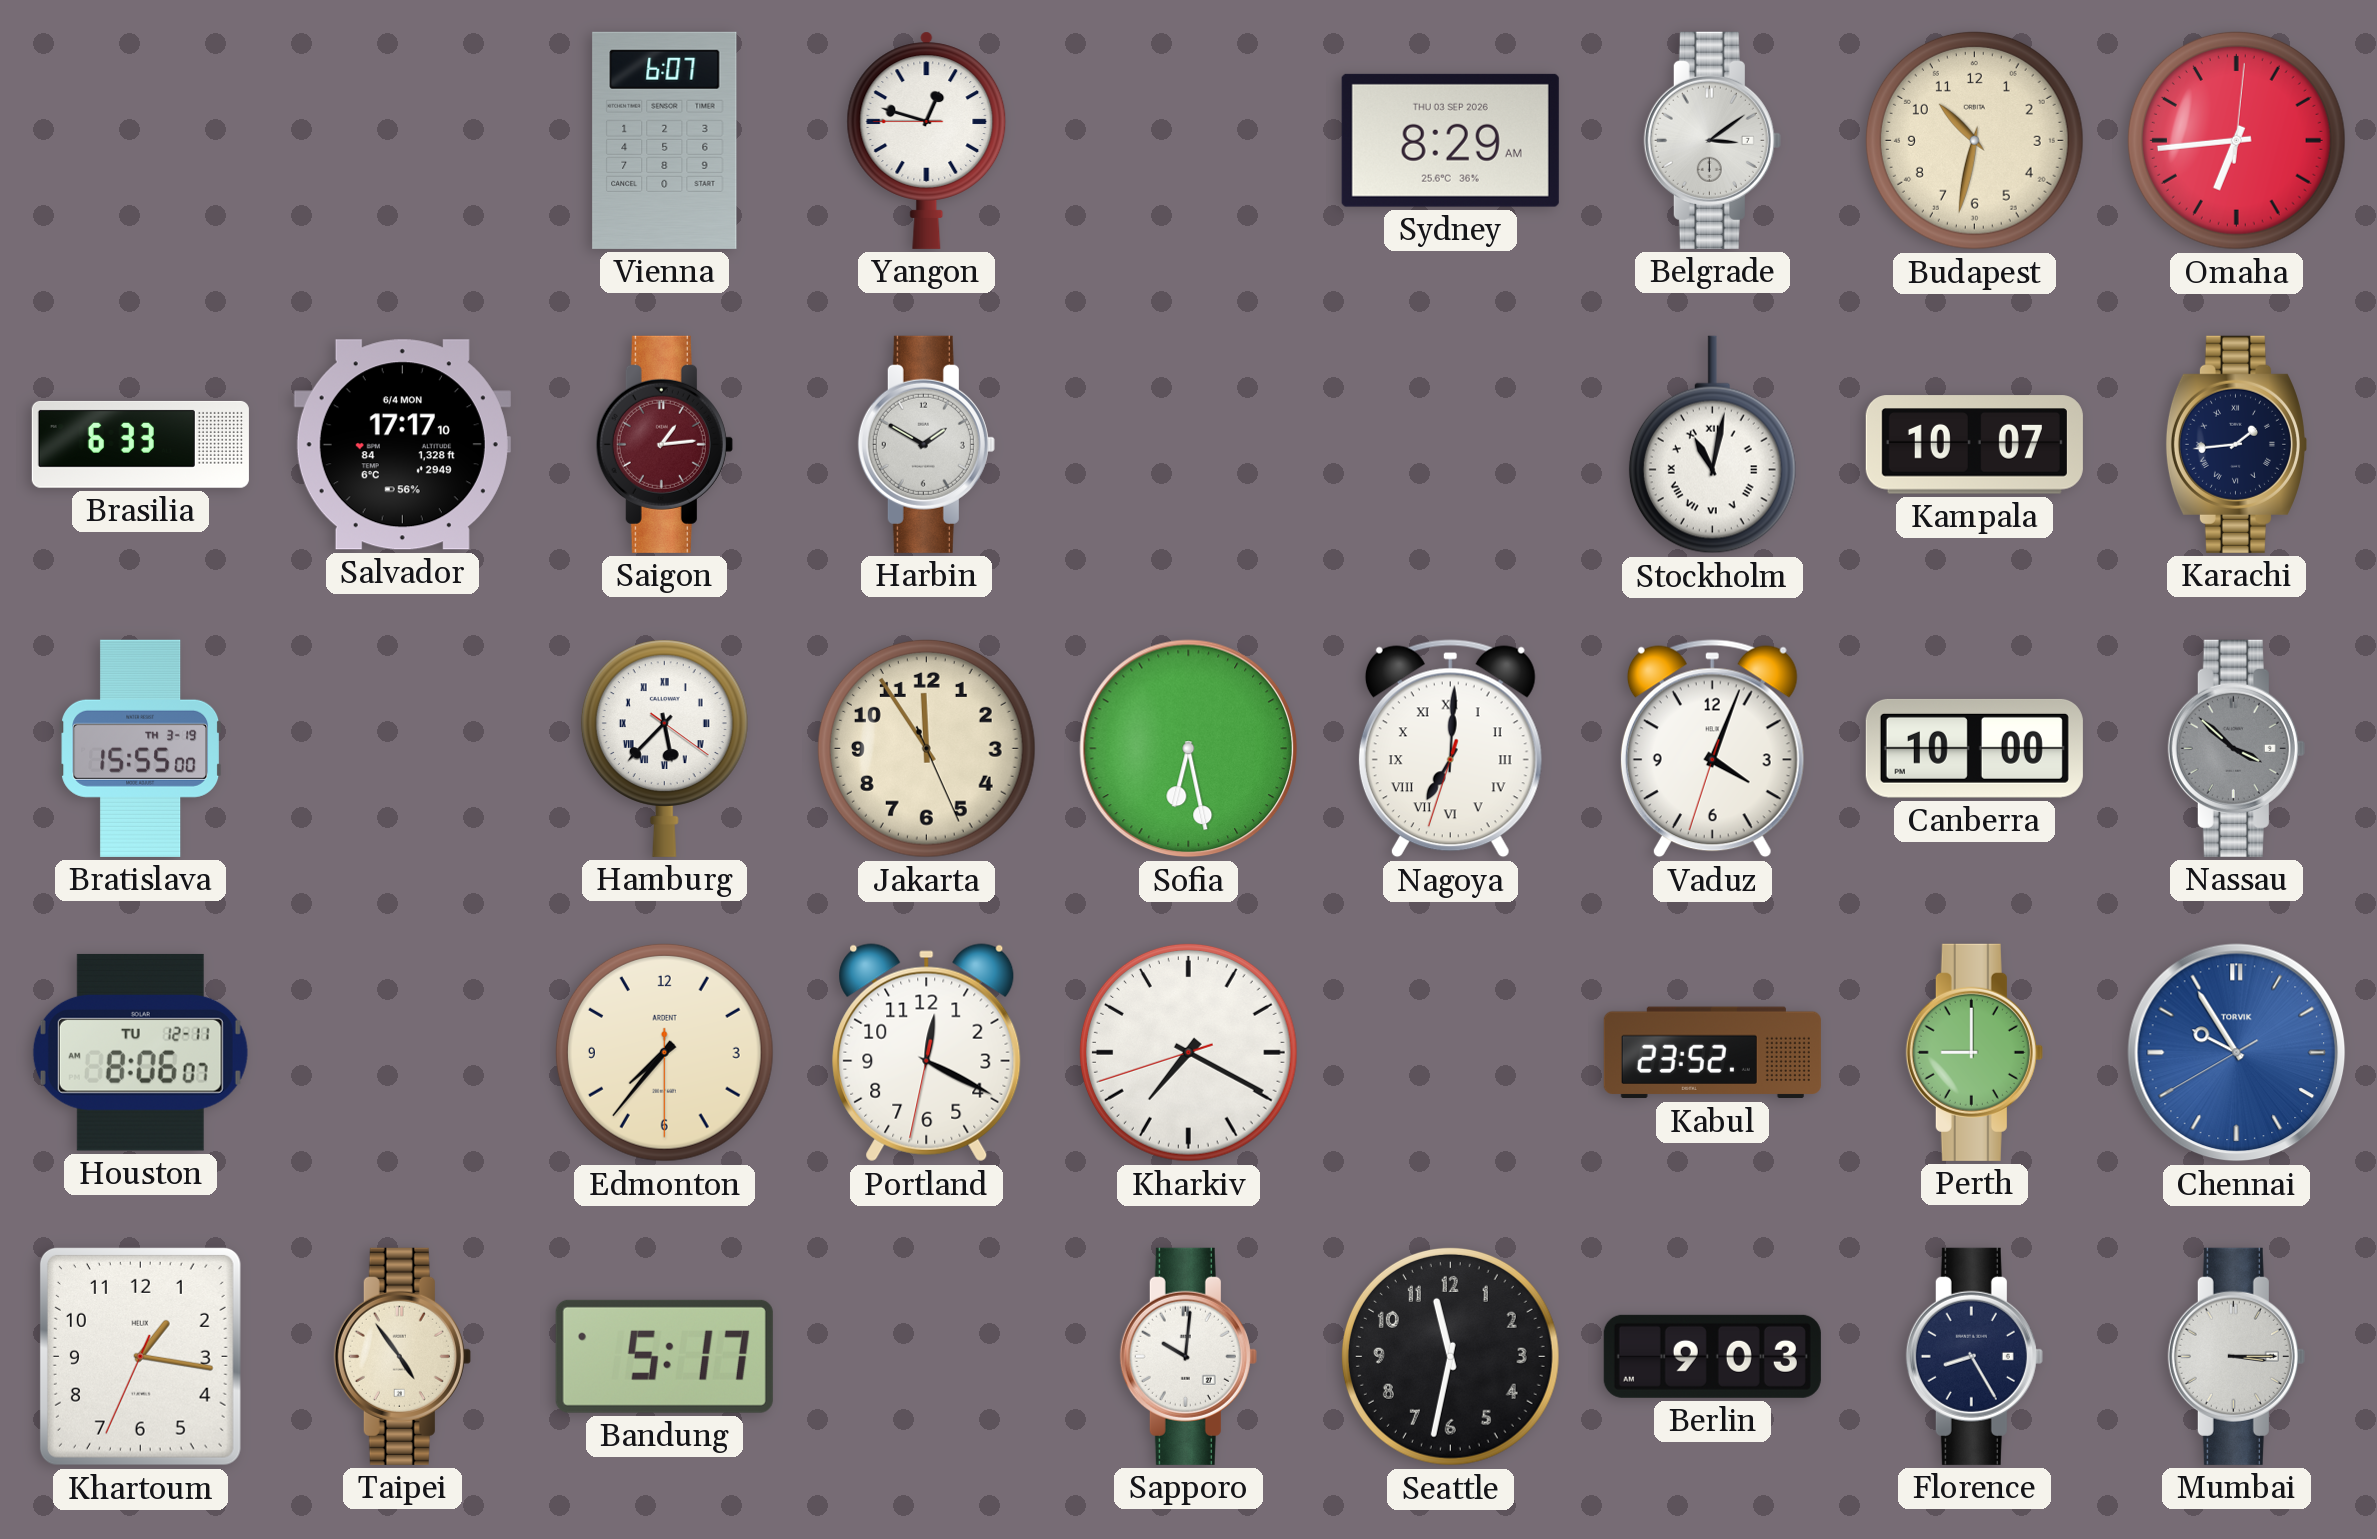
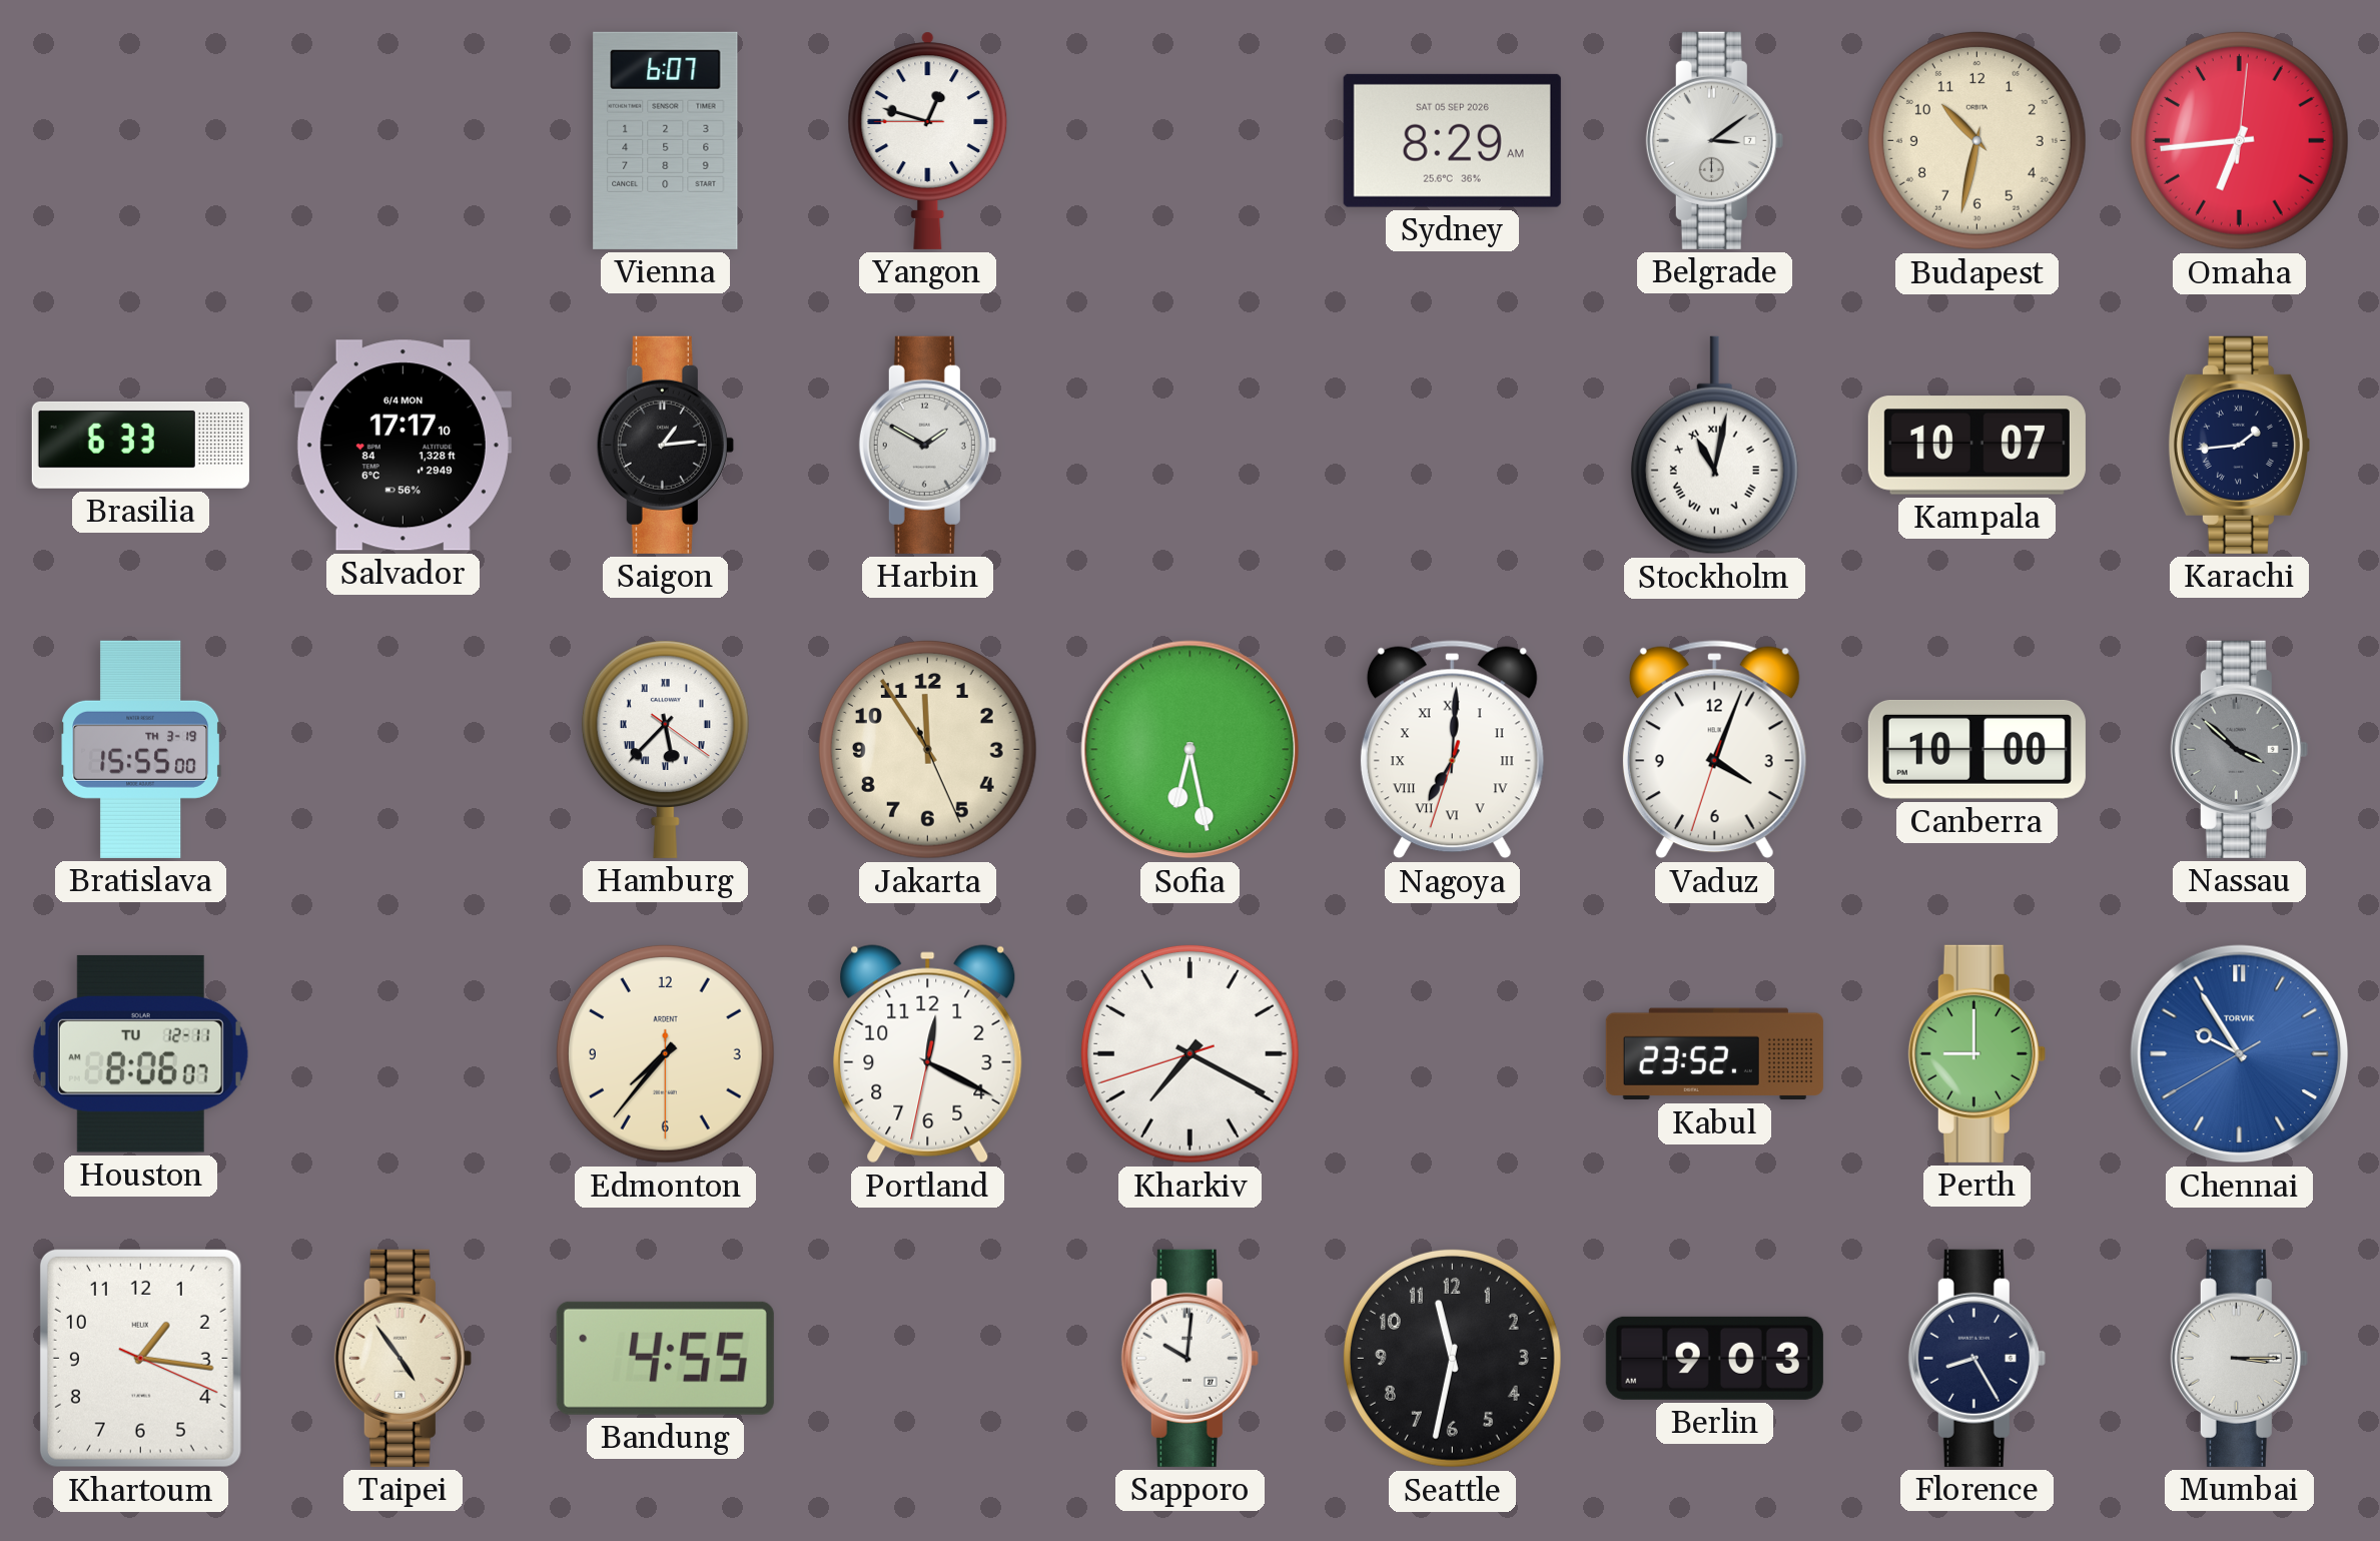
Sydney date: THU 03 SEP 2026 -> SAT 05 SEP 2026 (1452, 140)
Saigon dial: burgundy -> black (665, 445)
Khartoum: 1:16:34 -> 1:16:19 (140, 1358)
Bandung: 5:17 -> 4:55 (665, 1358)
